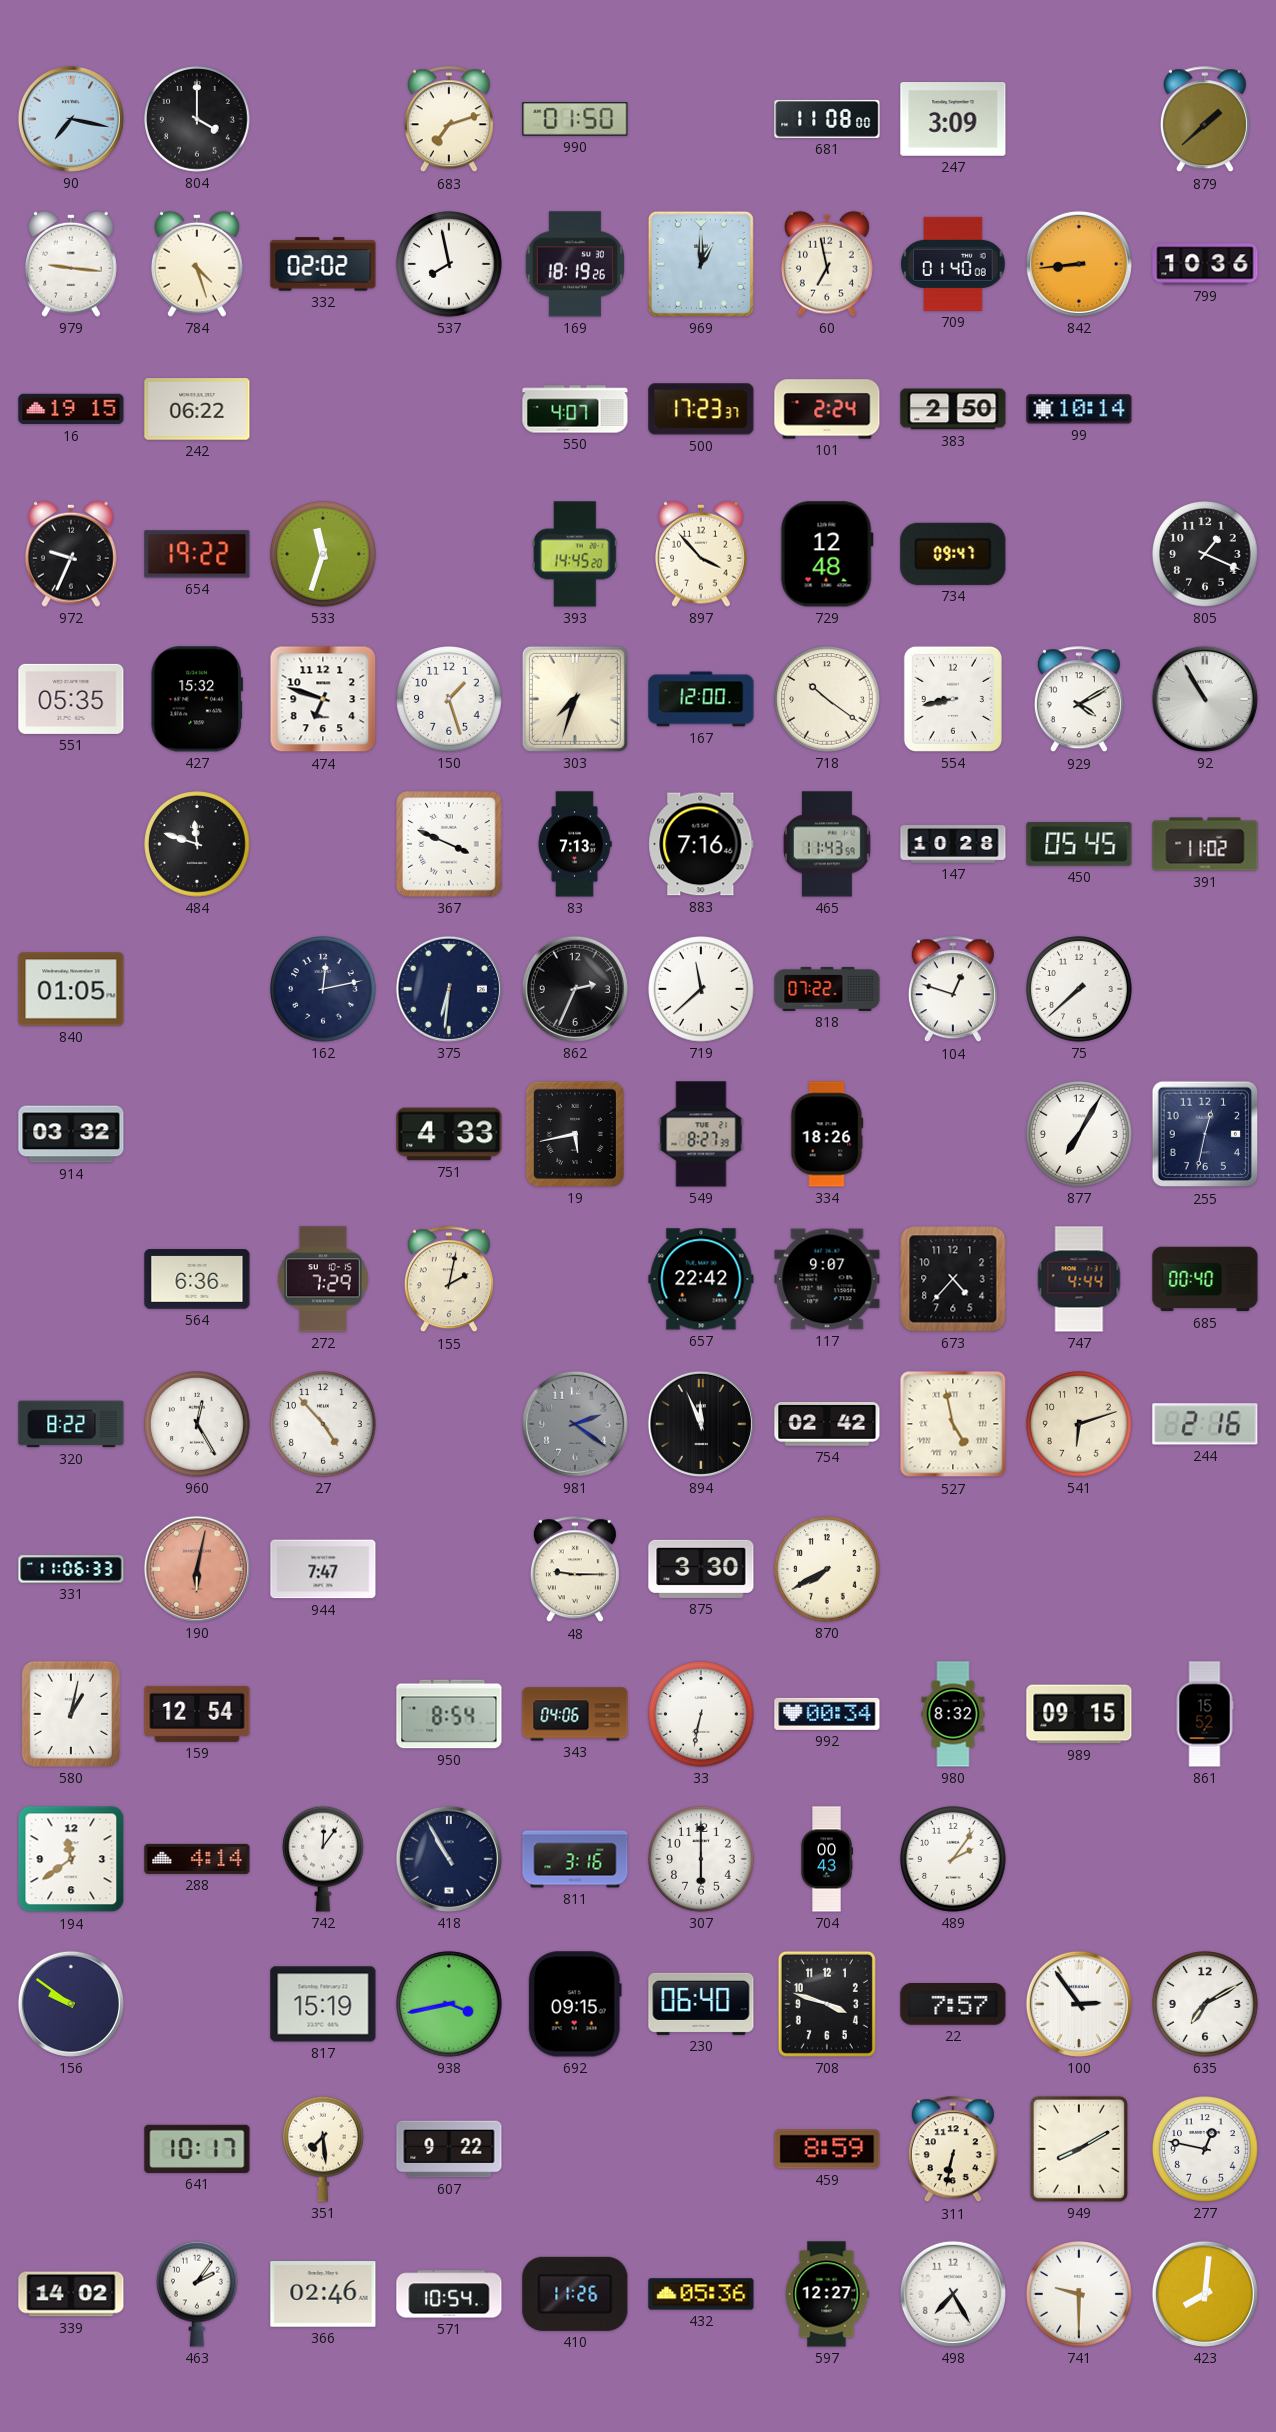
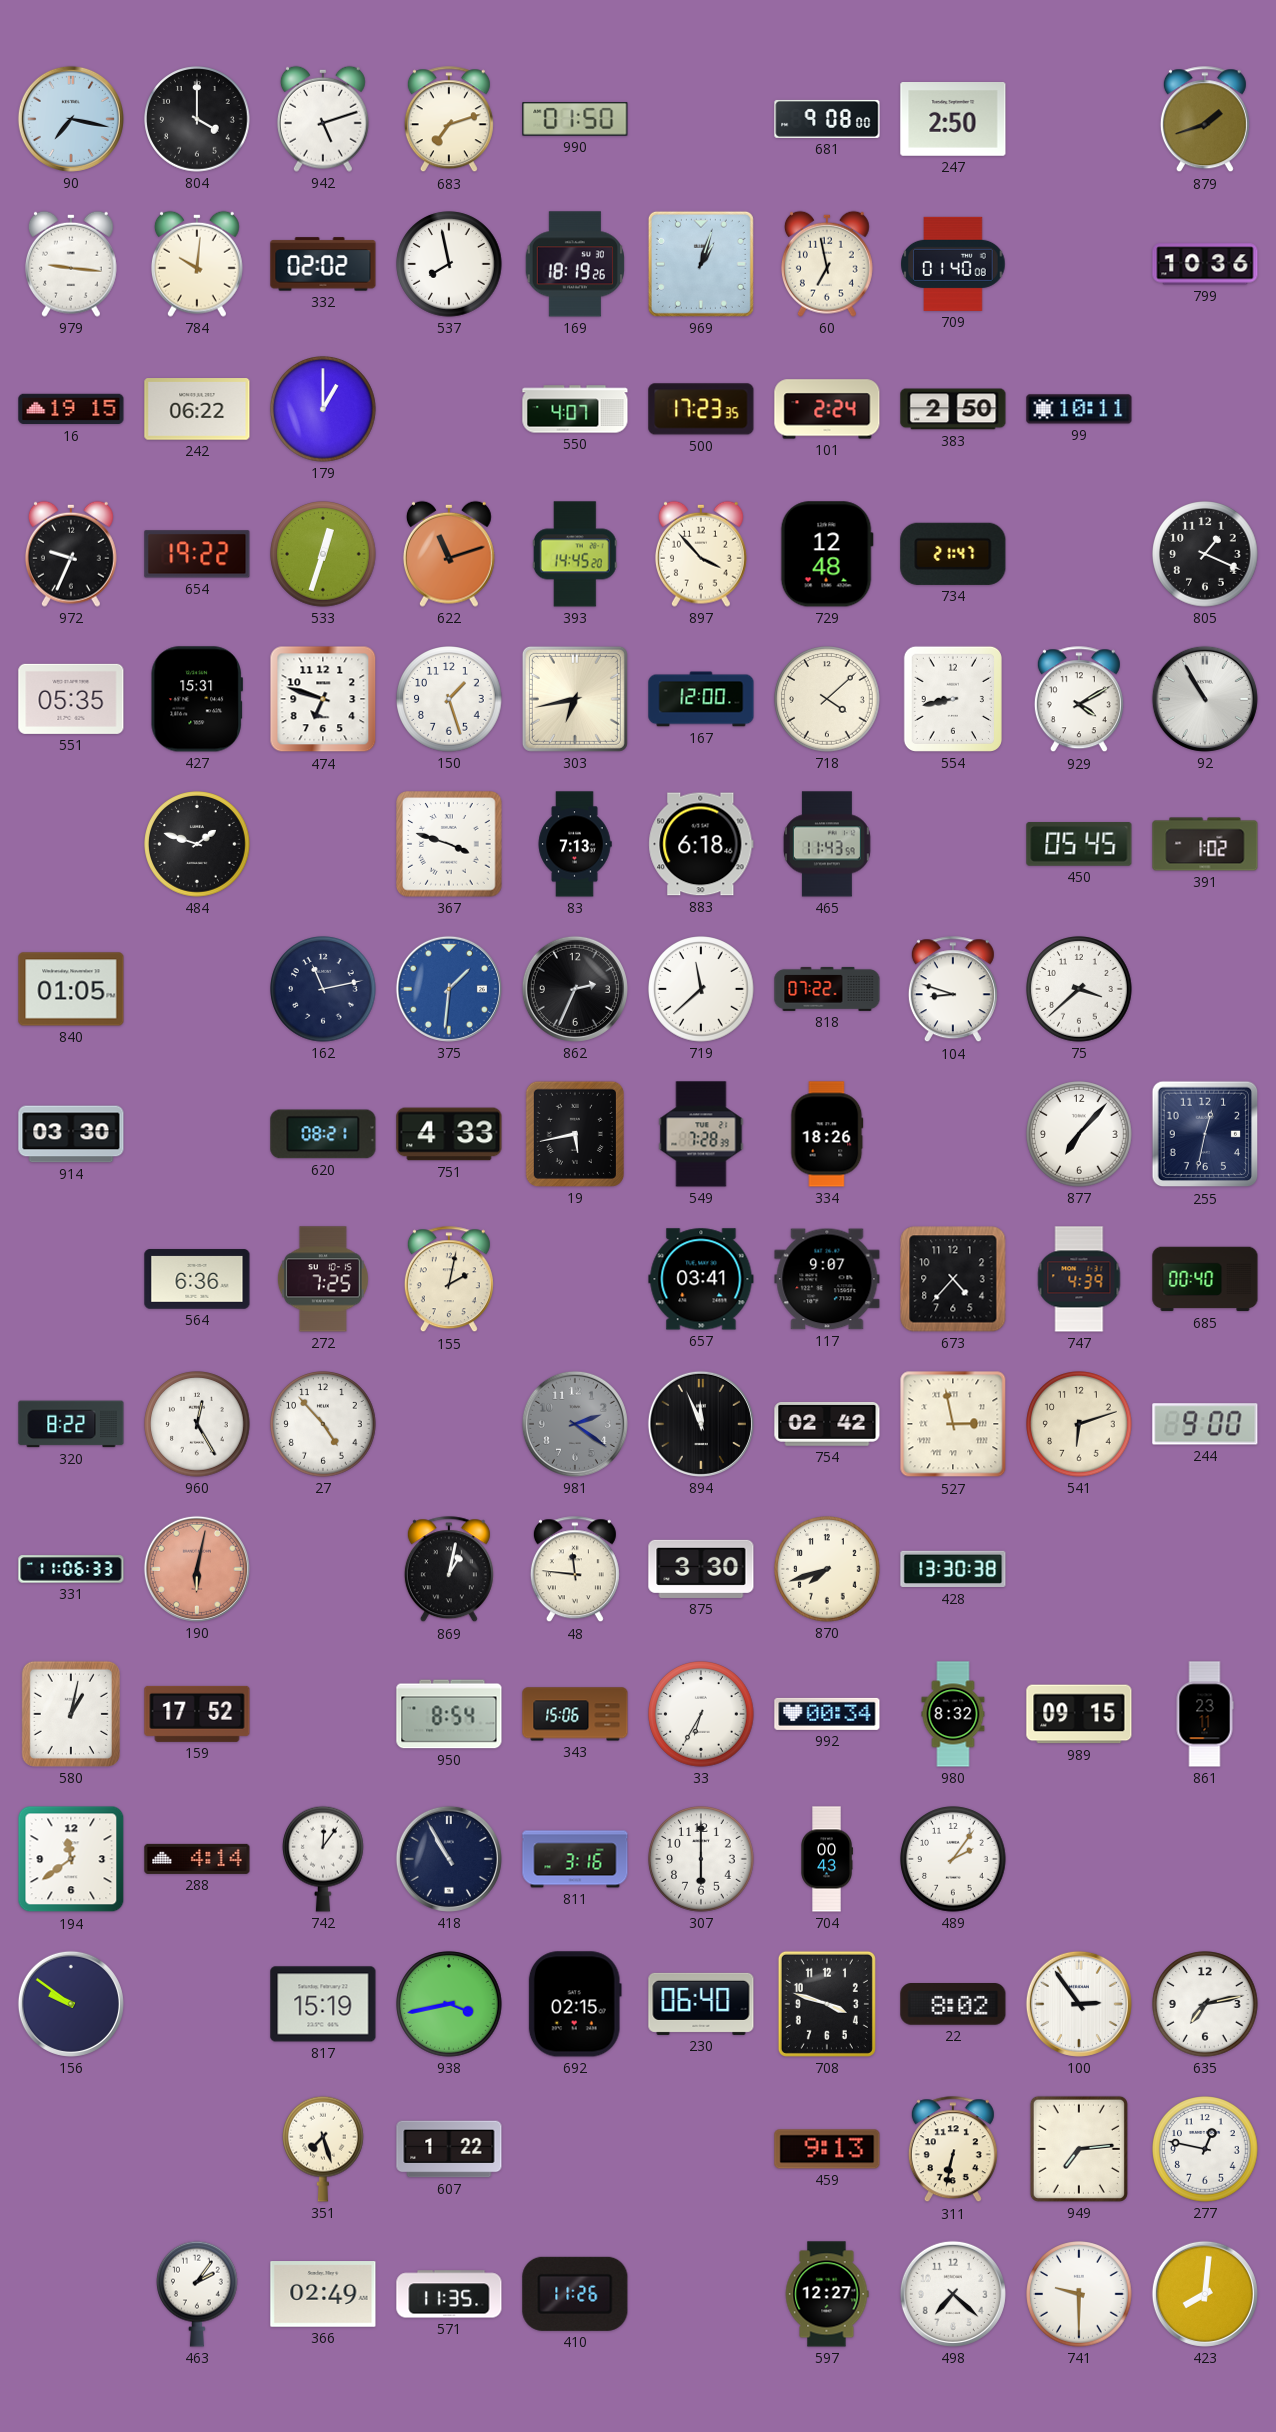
942: none -> 5:12 (323, 119)
681: 11:08 -> 9:08 (827, 119)
247: 3:09 -> 2:50 (953, 120)
879: 1:38 -> 1:42 (1205, 120)
784: 4:27 -> 10:01 (197, 264)
969: 1:00 -> 1:03 (701, 264)
842: 8:44 -> none (1079, 264)
179: none -> 1:00 (323, 409)
500: 17:23:37 -> 17:23:35 (701, 409)
99: 10:14 -> 10:11 (1079, 409)
533: 11:33 -> 12:33 (323, 554)
622: none -> 11:12 (449, 554)
734: 09:47 -> 21:47 (953, 554)
427: 15:32 -> 15:31 (197, 699)
303: 7:33 -> 6:43 (575, 699)
718: 10:21 -> 4:08 (827, 699)
484: 11:48 -> 1:48 (197, 844)
367: 3:49 -> 3:48 (449, 844)
883: 7:16 -> 6:18 (701, 844)
147: 10:28 -> none (953, 844)
391: 11:02 -> 1:02 (1205, 844)
162: 12:13 -> 11:13 (323, 989)
375: 6:31 -> 1:31 (449, 989)
375 dial: navy -> blue (449, 989)
104: 12:48 -> 8:48 (953, 990)
75: 7:38 -> 3:38 (1079, 989)
914: 03:32 -> 03:30 (71, 1134)
620: none -> 08:21 (323, 1134)
549: 8:27 -> 7:28 (701, 1134)
877: 7:05 -> 7:07 (1079, 1134)
272: 7:29 -> 7:25 (323, 1279)
657: 22:42 -> 03:41 (701, 1279)
747: 4:44 -> 4:39 (1079, 1279)
527: 4:58 -> 2:58 (953, 1424)
244: 2:16 -> 9:00 (1205, 1424)
944: 7:47 -> none (323, 1569)
869: none -> 1:02 (449, 1570)
48: 9:15 -> 11:46 (575, 1570)
870: 7:40 -> 7:42 (827, 1569)
428: none -> 13:30 (953, 1569)
159: 12:54 -> 17:52 (197, 1714)
343: 04:06 -> 15:06 (575, 1714)
33: 6:32 -> 6:35 (701, 1714)
861: 15:52 -> 23:11 (1205, 1714)
692: 09:15 -> 02:15 (575, 2004)
22: 7:57 -> 8:02 (953, 2005)
635: 7:10 -> 7:13 (1205, 2004)
641: 10:17 -> none (197, 2149)
351: 7:29 -> 7:27 (324, 2149)
607: 9:22 -> 1:22 (449, 2149)
459: 8:59 -> 9:13 (827, 2149)
949: 8:10 -> 7:14 (1079, 2149)
339: 14:02 -> none (71, 2294)
366: 02:46 -> 02:49 (323, 2294)
571: 10:54 -> 11:35 (449, 2294)
432: 05:36 -> none (701, 2294)
498: 7:25 -> 7:22 (953, 2294)
